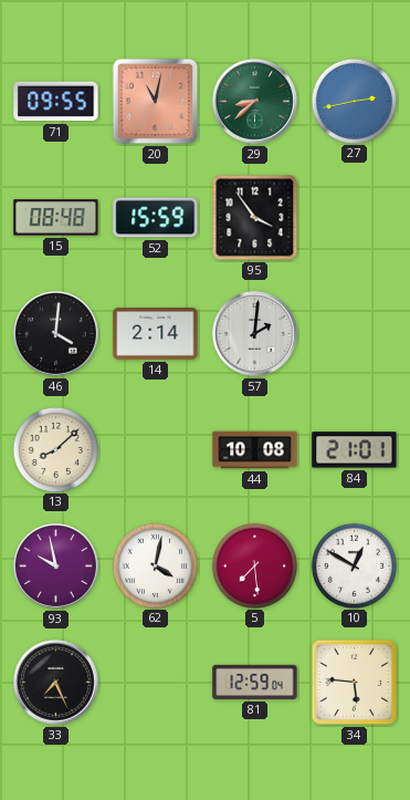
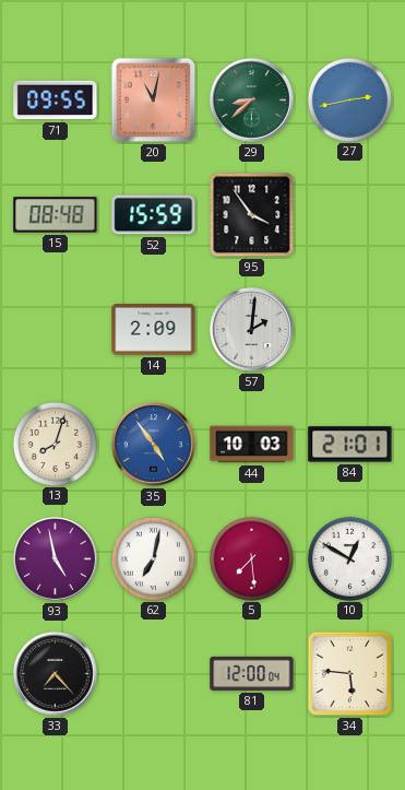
46: 4:01 -> none (56, 334)
14: 2:14 -> 2:09 (154, 330)
13: 8:08 -> 8:03 (55, 444)
35: none -> 4:54 (154, 445)
44: 10:08 -> 10:03 (252, 445)
93: 9:58 -> 4:58 (56, 559)
62: 4:02 -> 7:02 (153, 558)
33: 7:26 -> 7:23 (56, 674)
81: 12:59 -> 12:00 (252, 673)
